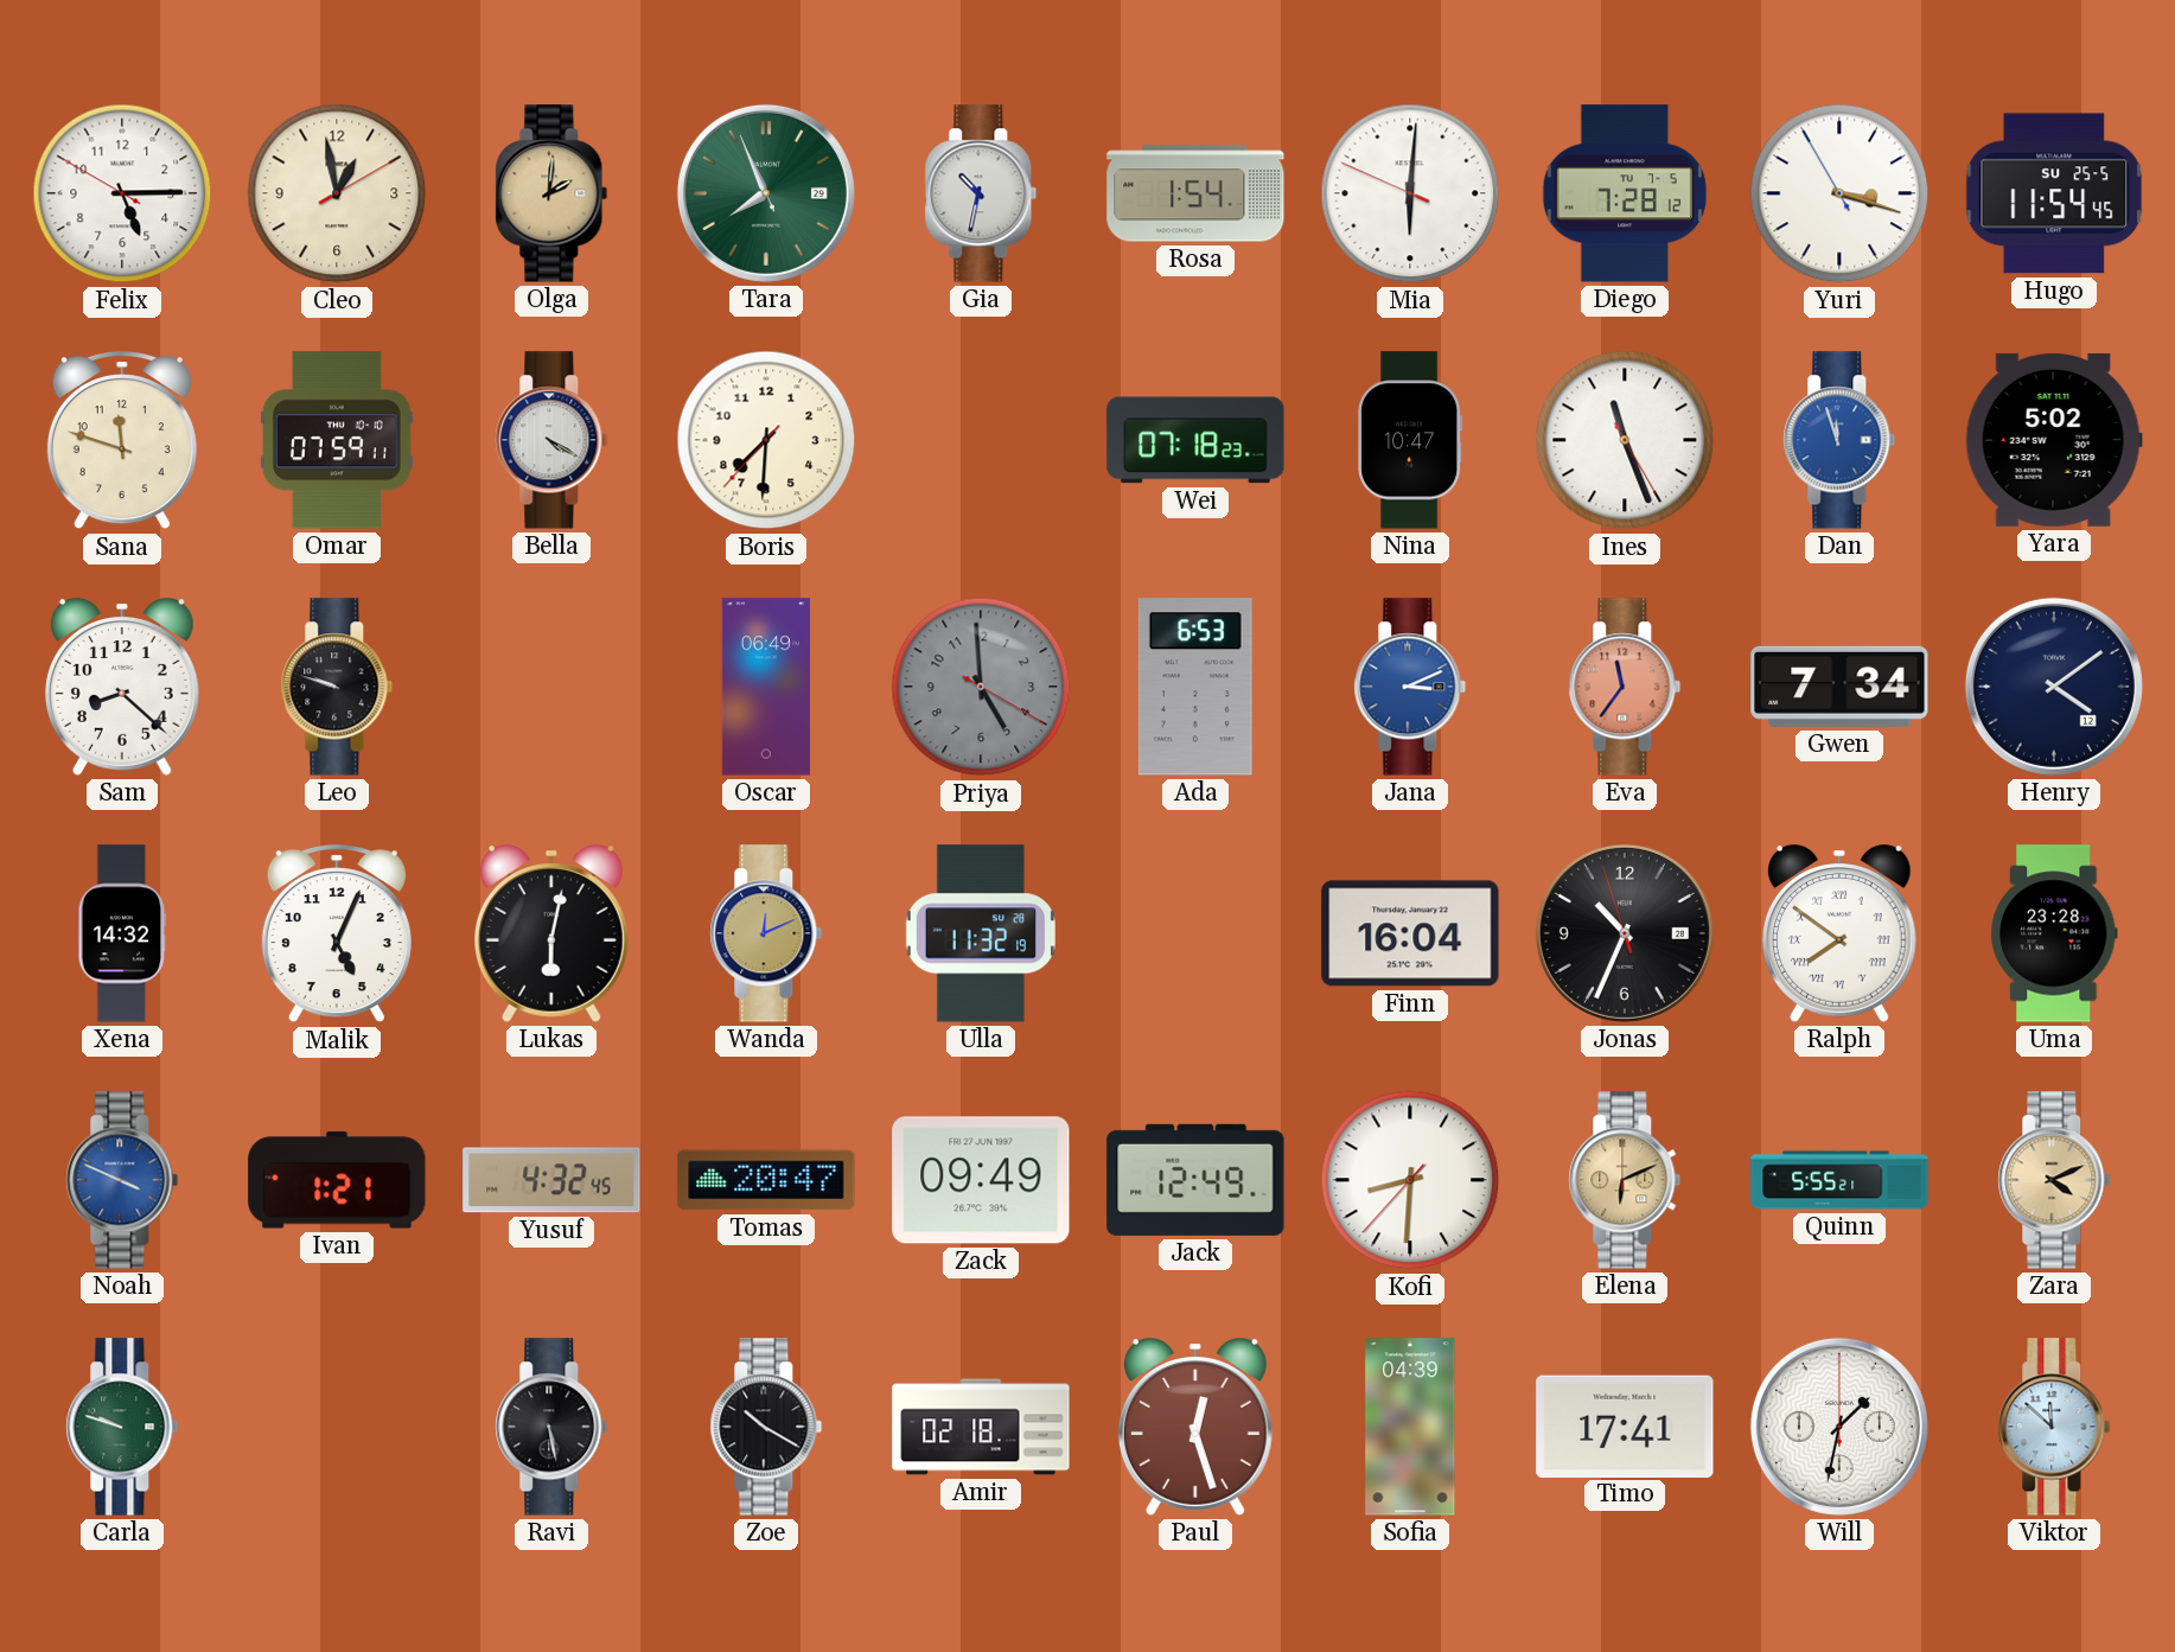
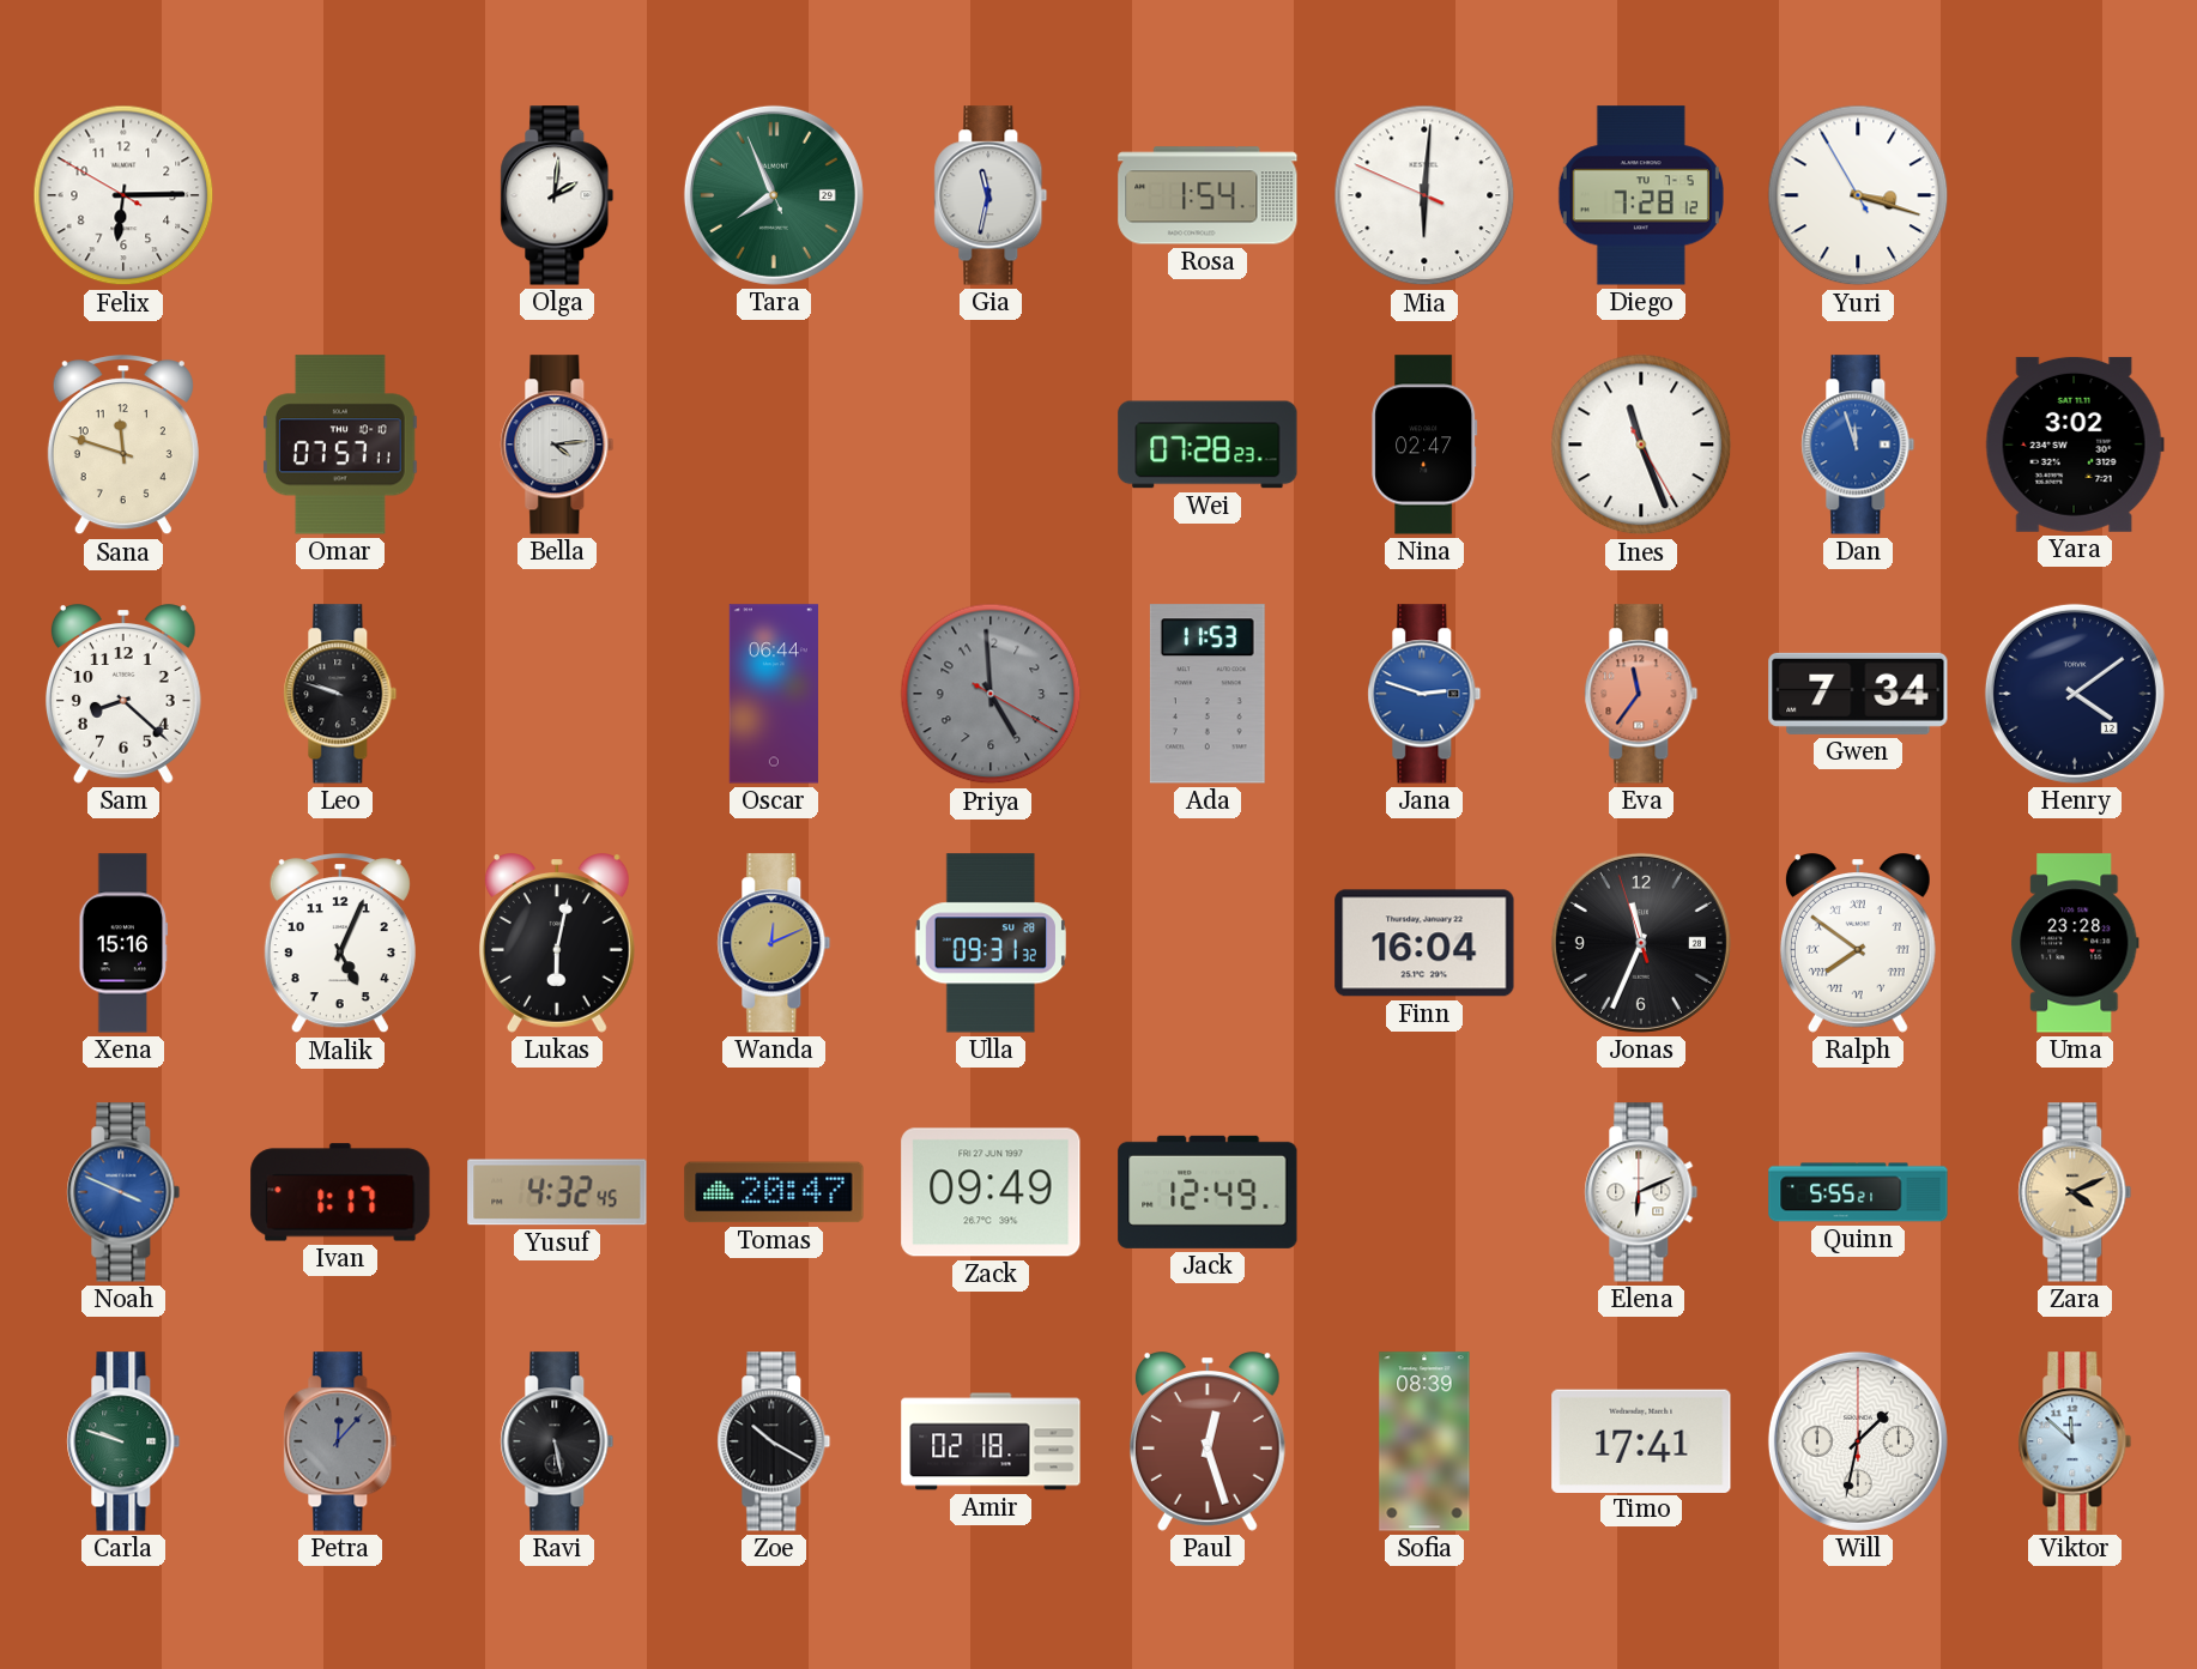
Felix: 5:14 -> 6:14 (123, 195)
Cleo: 12:58 -> none (337, 193)
Olga dial: champagne -> white (557, 195)
Gia: 10:32 -> 11:32 (991, 195)
Hugo: 11:54 -> none (2054, 193)
Omar: 07:59 -> 07:57 (340, 445)
Bella: 4:20 -> 4:14 (557, 445)
Boris: 7:30 -> none (766, 440)
Wei: 07:18 -> 07:28 (1208, 445)
Nina: 10:47 -> 02:47 (1424, 445)
Yara: 5:02 -> 3:02 (2075, 445)
Oscar: 06:49 -> 06:44 (774, 694)
Ada: 6:53 -> 11:53 (1208, 694)
Jana: 3:11 -> 2:48 (1424, 694)
Xena: 14:32 -> 15:16 (123, 943)
Ulla: 11:32 -> 09:31 (989, 943)
Jonas: 10:33 -> 11:33 (1641, 943)
Ivan: 1:21 -> 1:17 (340, 1192)
Kofi: 8:30 -> none (1410, 1180)
Elena dial: champagne -> white (1641, 1192)
Petra: none -> 12:07 (340, 1441)
Sofia: 04:39 -> 08:39 (1424, 1441)
